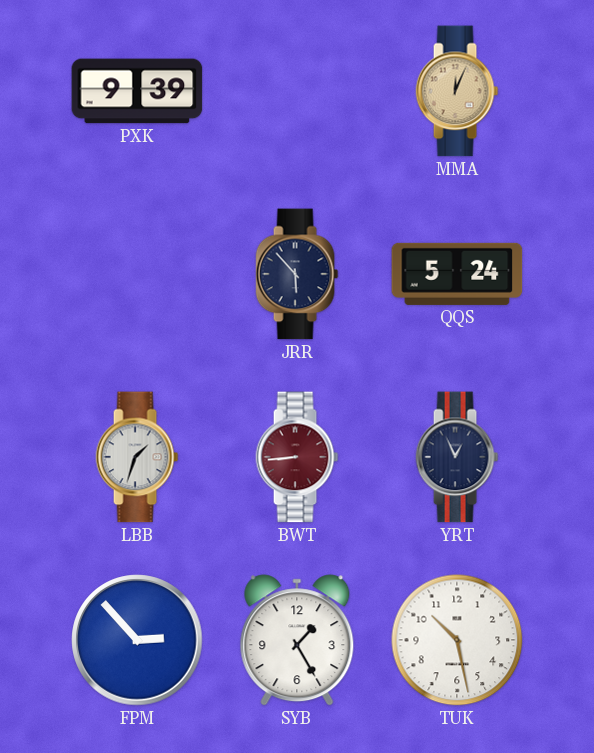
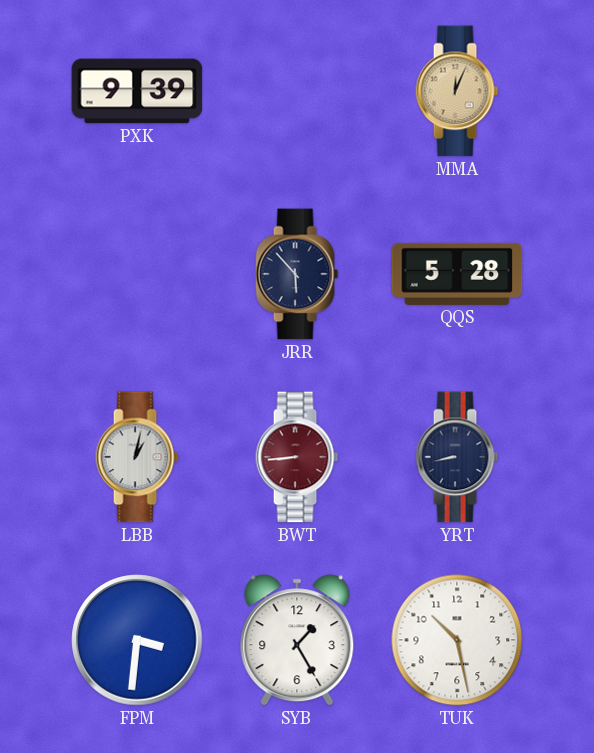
QQS: 5:24 -> 5:28 (457, 274)
LBB: 1:33 -> 1:02 (137, 457)
YRT: 12:56 -> 8:43 (457, 457)
FPM: 2:53 -> 3:31 (137, 640)
